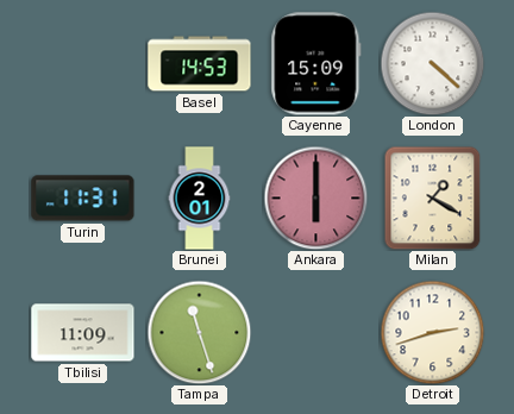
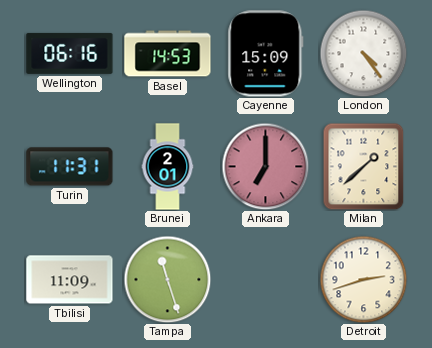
Wellington: none -> 06:16 (70, 53)
London: 4:22 -> 4:24 (363, 53)
Ankara: 6:00 -> 7:00 (265, 166)
Milan: 1:20 -> 1:38 (364, 166)
